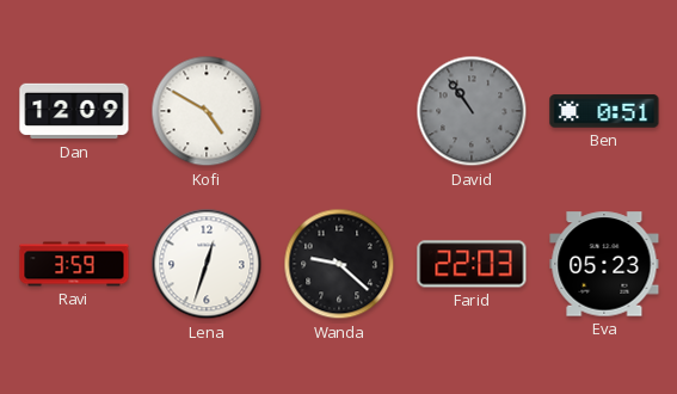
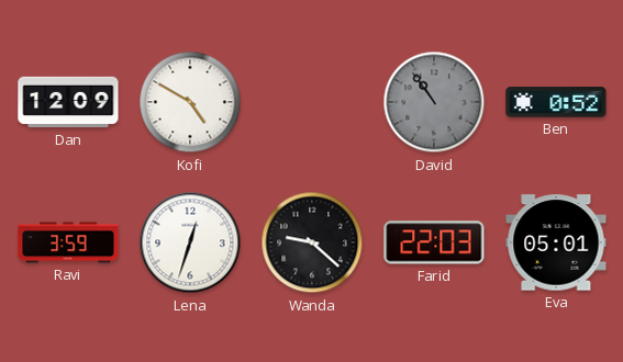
Ben: 0:51 -> 0:52 (556, 102)
Eva: 05:23 -> 05:01 (556, 242)
